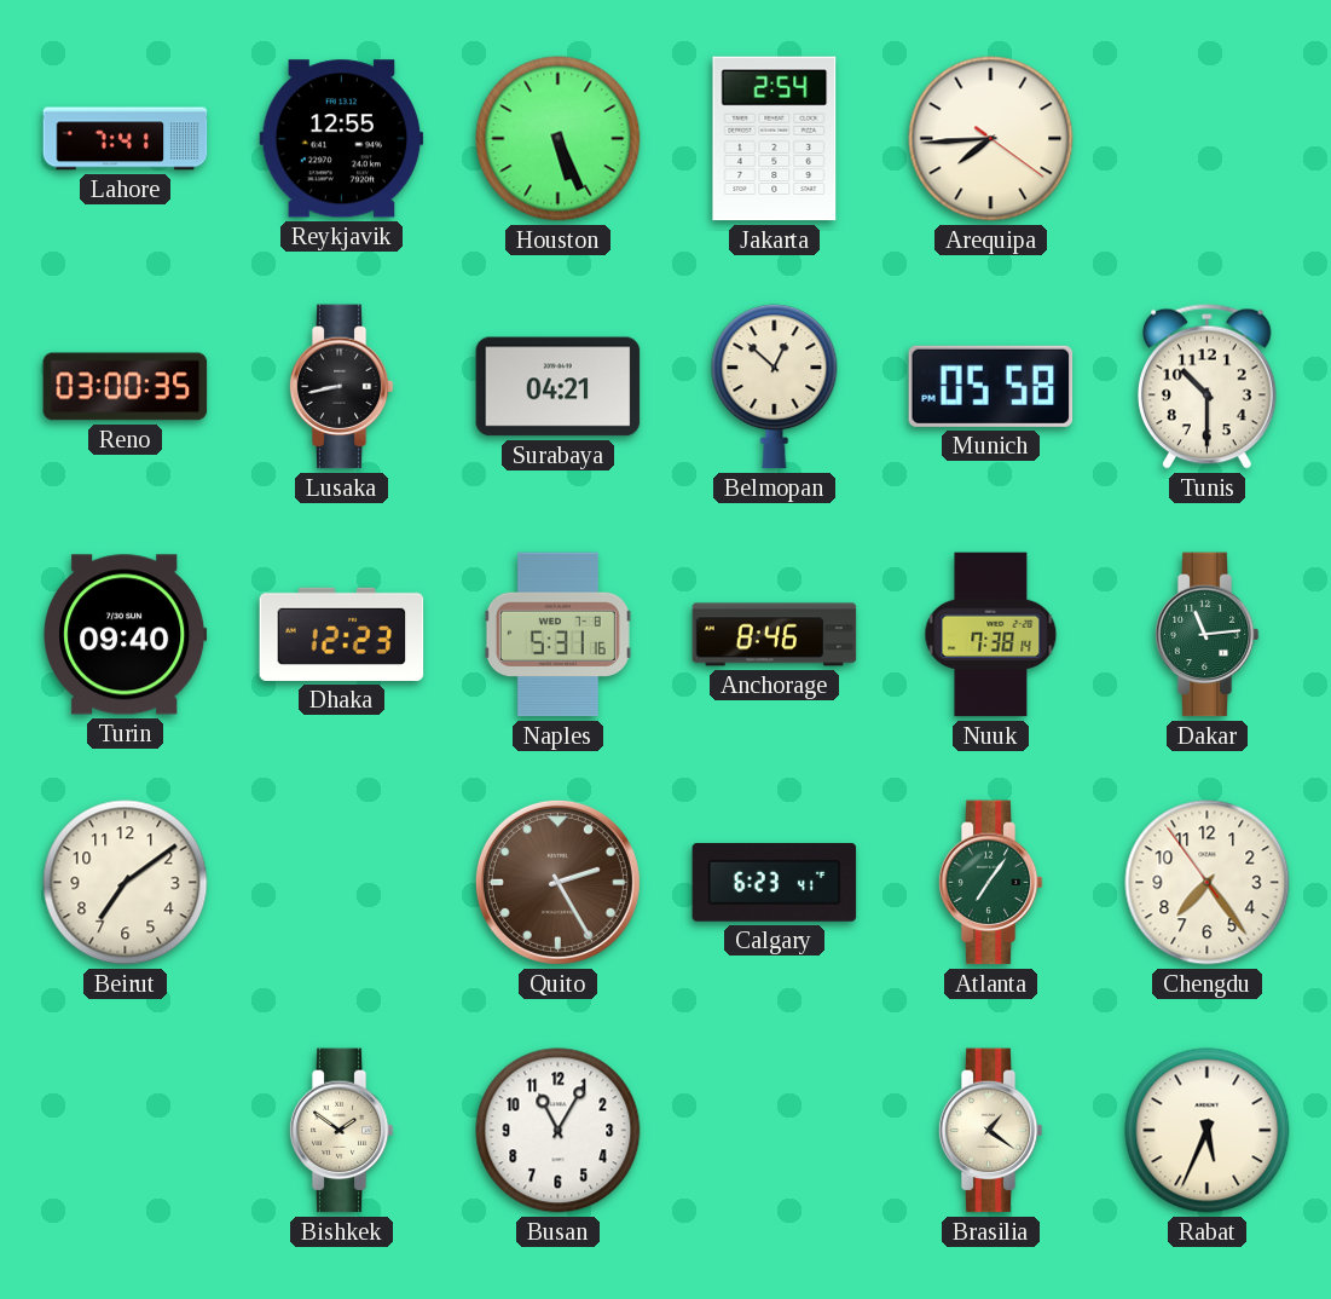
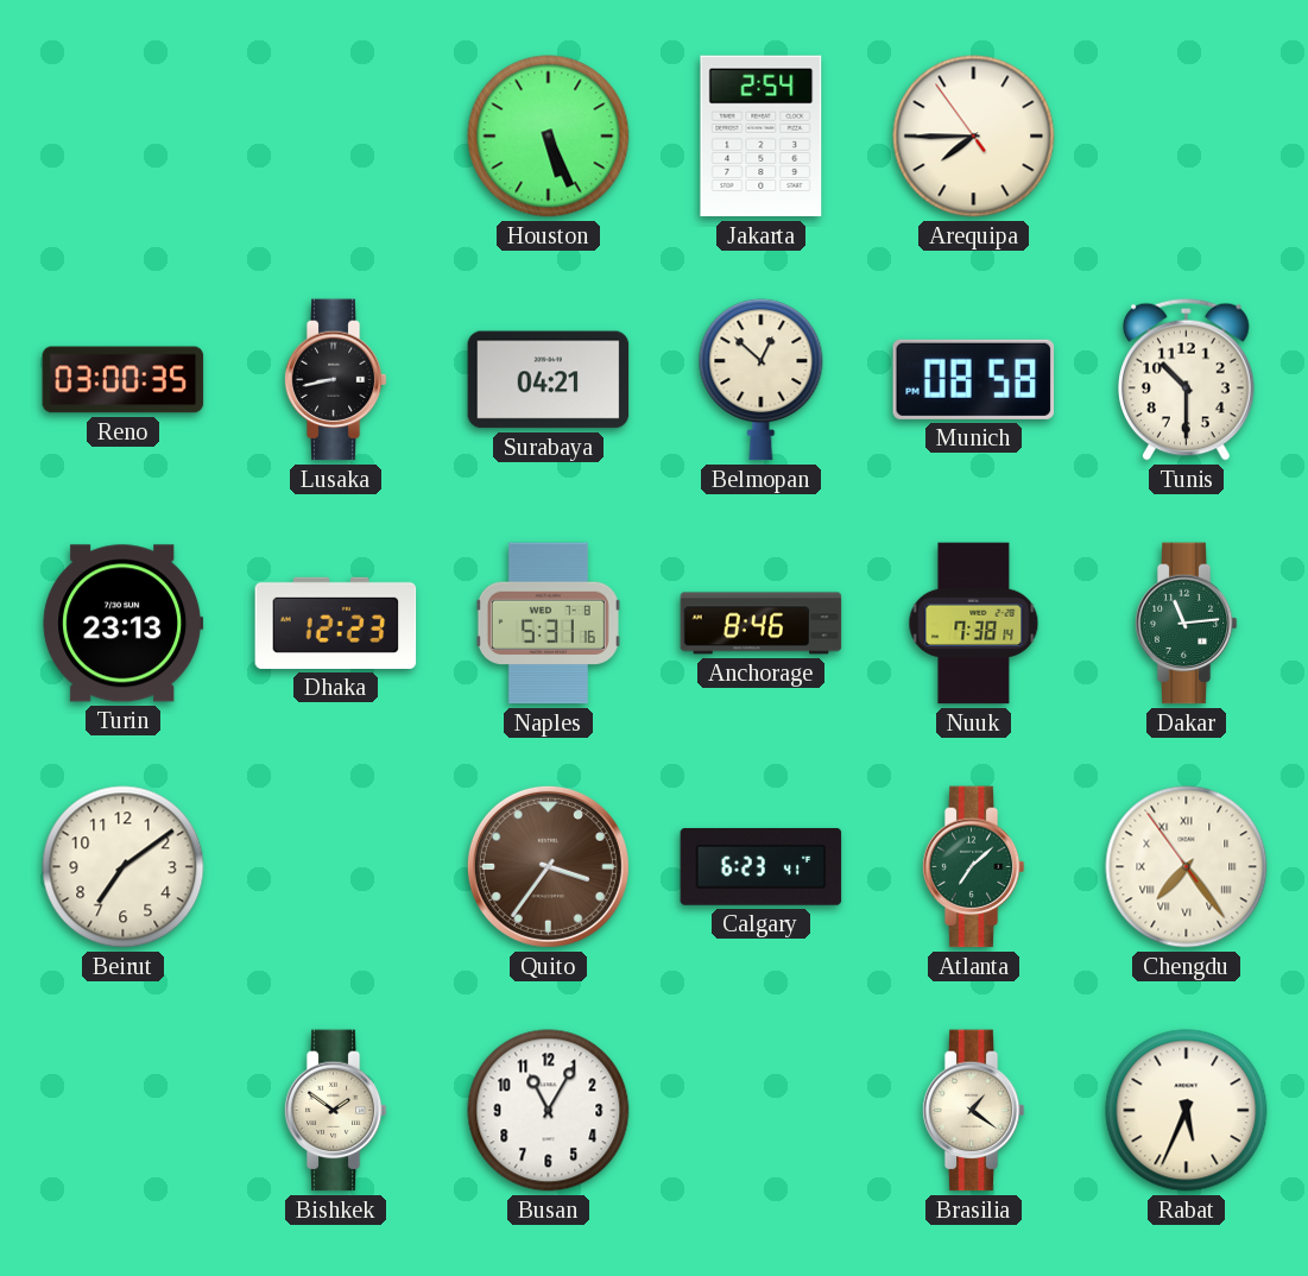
Lahore: 7:41 -> none (126, 139)
Reykjavik: 12:55 -> none (342, 139)
Arequipa: 7:44:21 -> 7:44:54 (974, 137)
Munich: 05:58 -> 08:58 (974, 379)
Turin: 09:40 -> 23:13 (124, 624)
Quito: 2:25 -> 3:36 (548, 866)
Atlanta: 7:06 -> 7:08 (973, 867)
Chengdu numerals: Arabic -> Roman (1187, 867)
